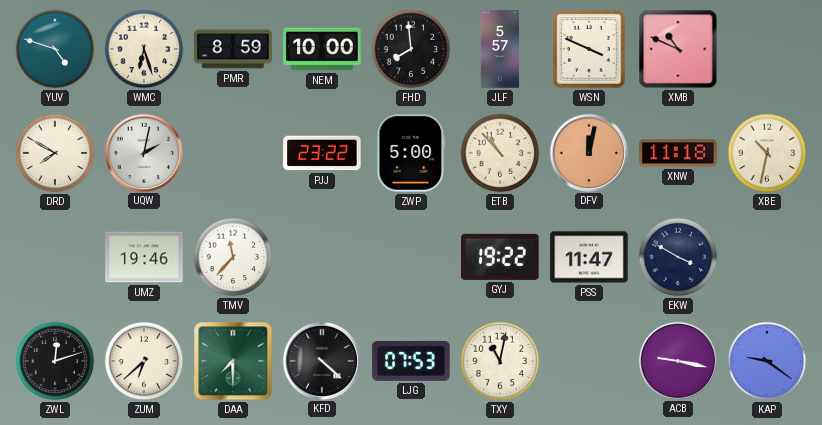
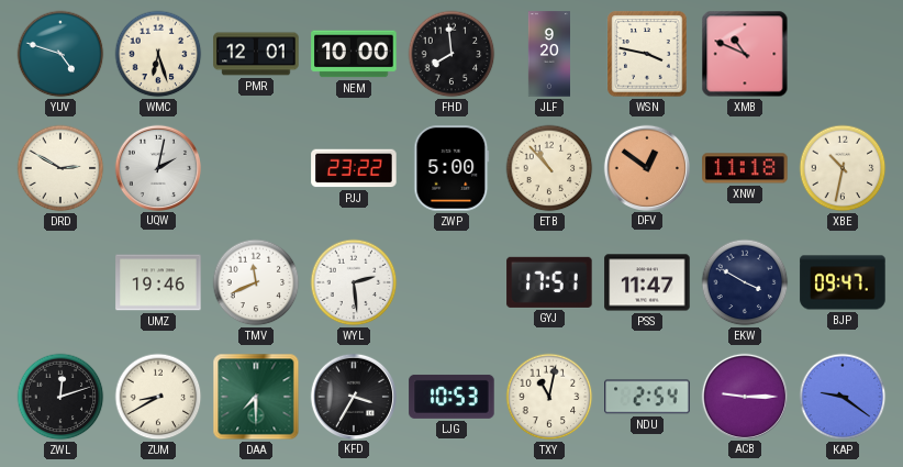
PMR: 8:59 -> 12:01 (256, 54)
JLF: 5:57 -> 9:20 (548, 54)
WSN: 3:49 -> 3:47 (647, 54)
DRD: 7:50 -> 2:50 (60, 168)
DFV: 12:02 -> 12:51 (646, 167)
TMV: 11:37 -> 11:41 (256, 282)
WYL: none -> 2:29 (354, 282)
GYJ: 19:22 -> 17:51 (549, 282)
BJP: none -> 09:47 (843, 282)
ZUM: 6:38 -> 8:40 (158, 397)
KFD: 4:22 -> 3:35 (353, 396)
LJG: 07:53 -> 10:53 (451, 397)
NDU: none -> 2:54 (647, 397)
ACB: 9:17 -> 9:15 (744, 396)
